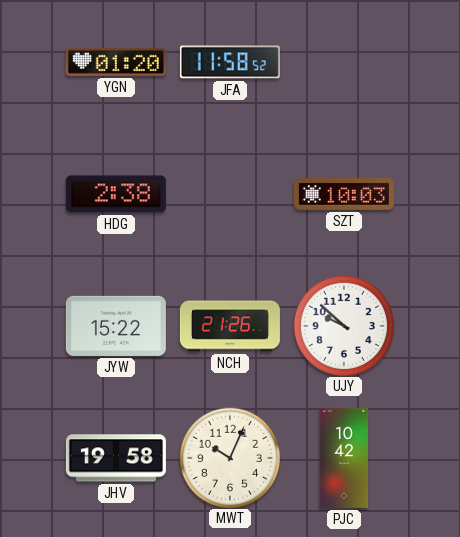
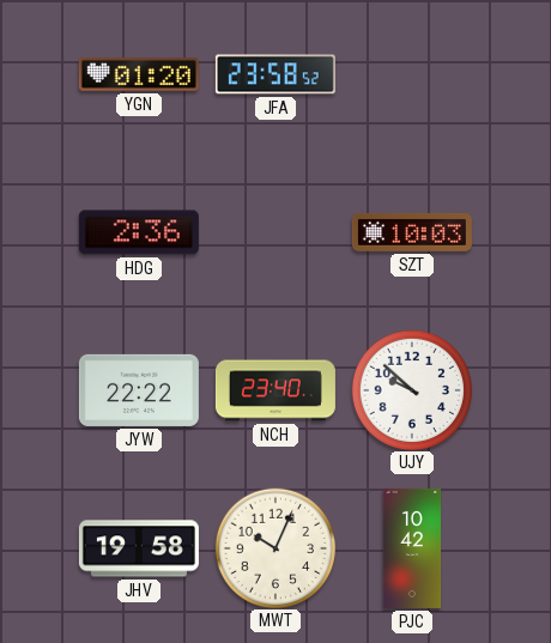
JFA: 11:58 -> 23:58 (275, 74)
HDG: 2:38 -> 2:36 (139, 232)
JYW: 15:22 -> 22:22 (139, 390)
NCH: 21:26 -> 23:40 (275, 390)
